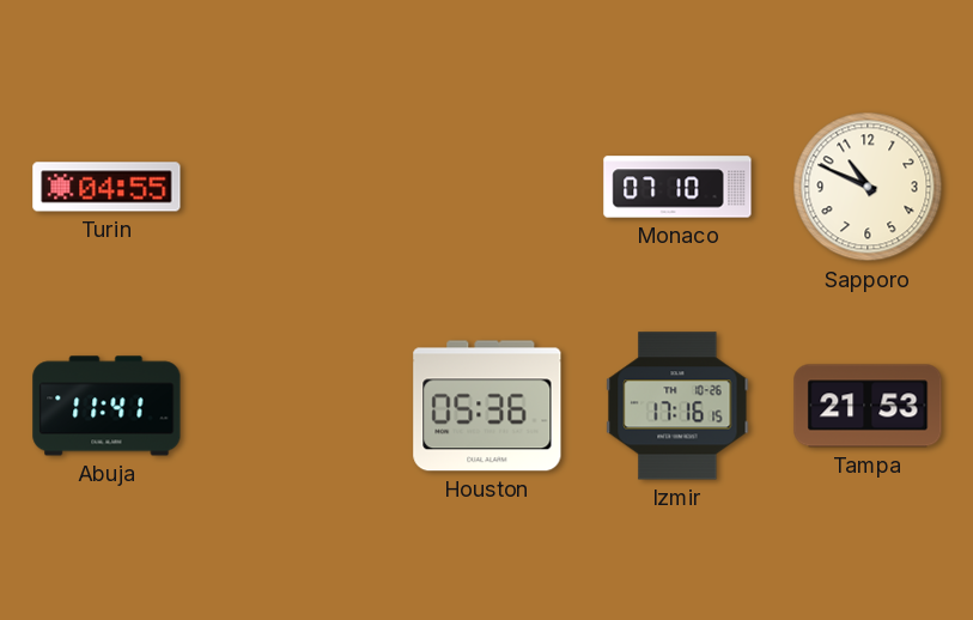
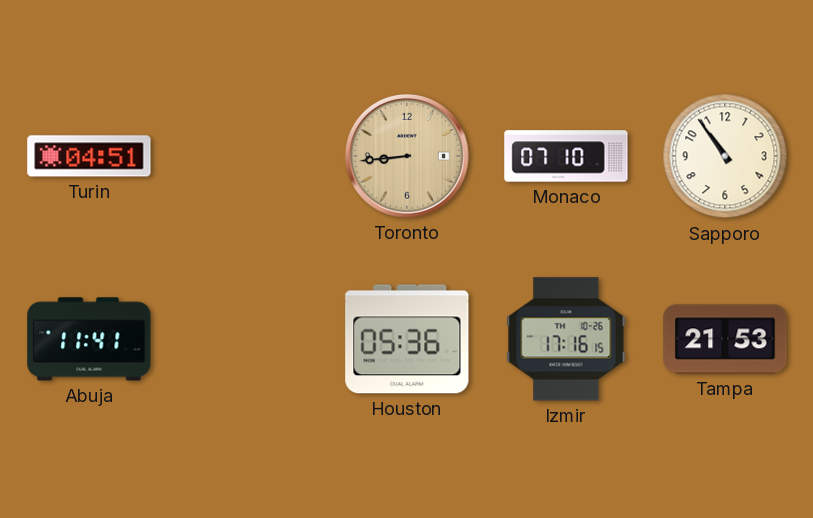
Turin: 04:55 -> 04:51 (89, 156)
Toronto: none -> 8:44 (408, 157)
Sapporo: 10:49 -> 10:54 (725, 156)
